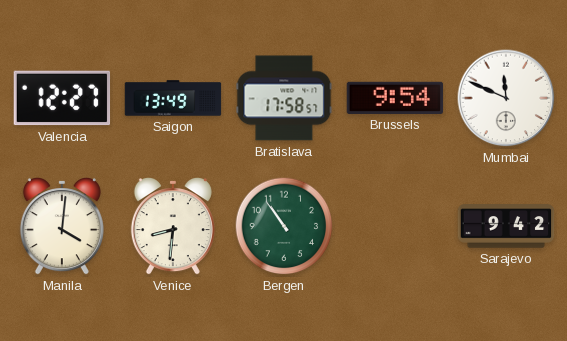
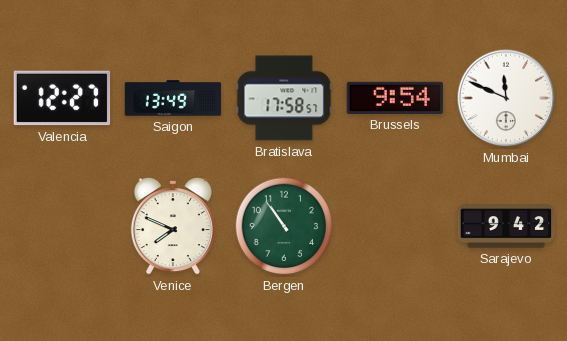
Manila: 4:01 -> none (62, 227)
Venice: 8:31 -> 7:49 (173, 227)
